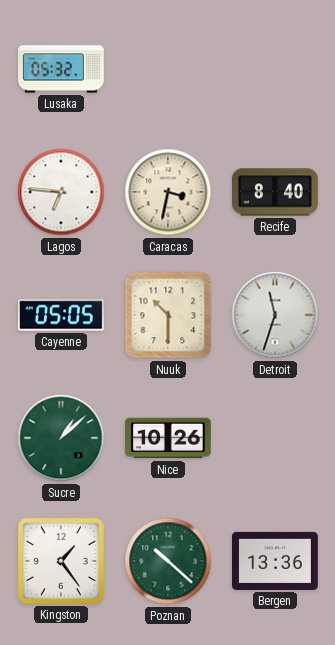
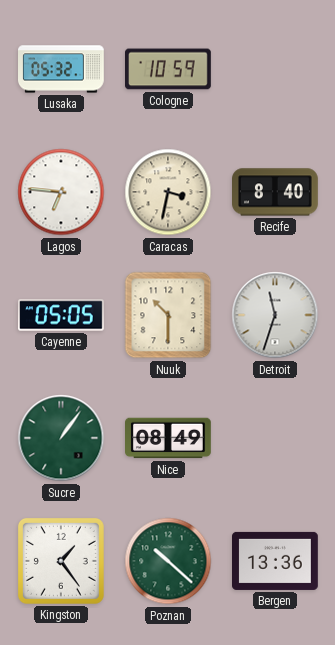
Cologne: none -> 10:59 (169, 69)
Sucre: 1:08 -> 1:06 (61, 438)
Nice: 10:26 -> 08:49 (169, 438)
